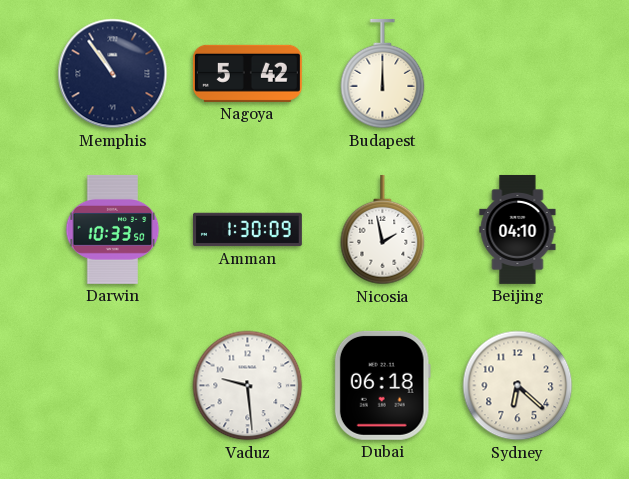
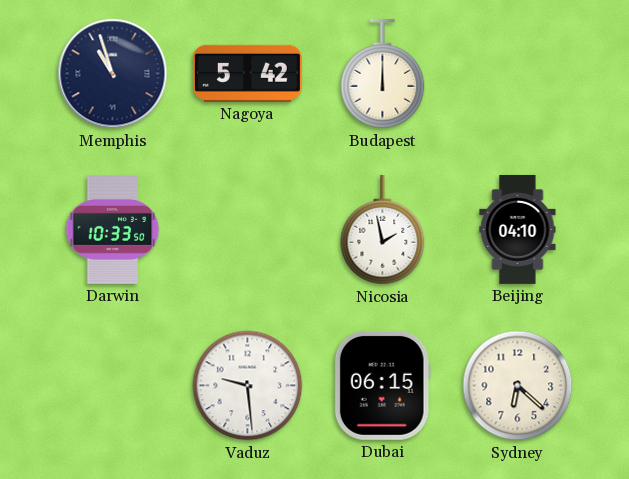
Memphis: 10:54 -> 10:57 (113, 74)
Amman: 1:30 -> none (247, 230)
Dubai: 06:18 -> 06:15 (382, 385)
